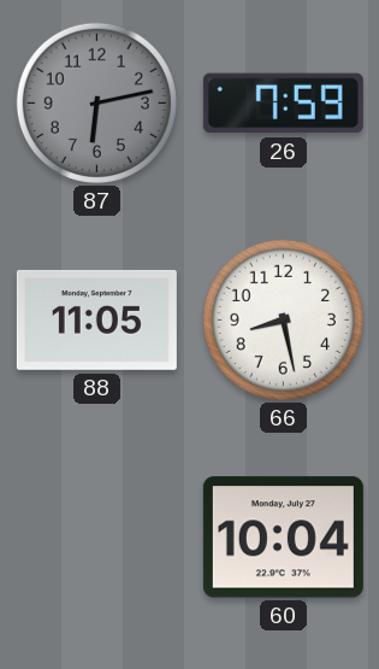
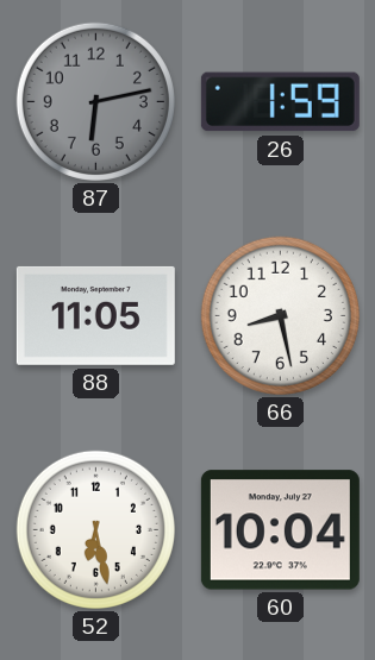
26: 7:59 -> 1:59 (280, 102)
52: none -> 6:28 (95, 529)
